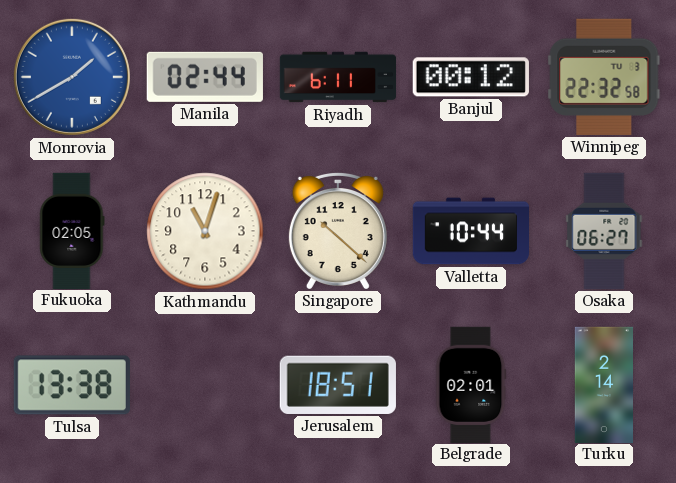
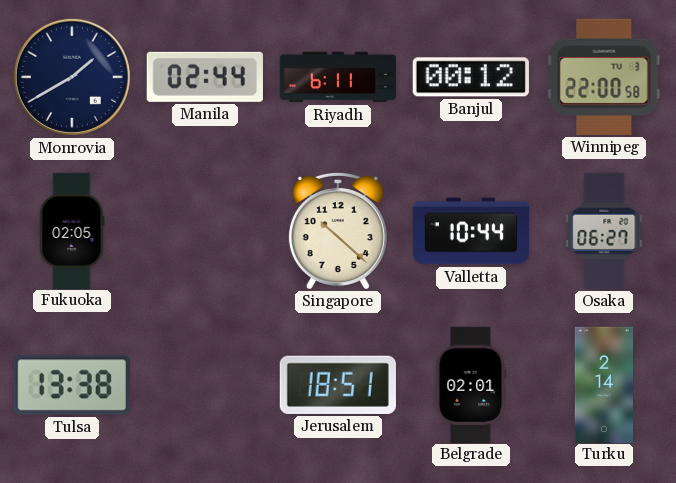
Monrovia dial: blue -> navy (72, 77)
Winnipeg: 22:32 -> 22:00 (604, 77)
Kathmandu: 11:03 -> none (205, 231)
